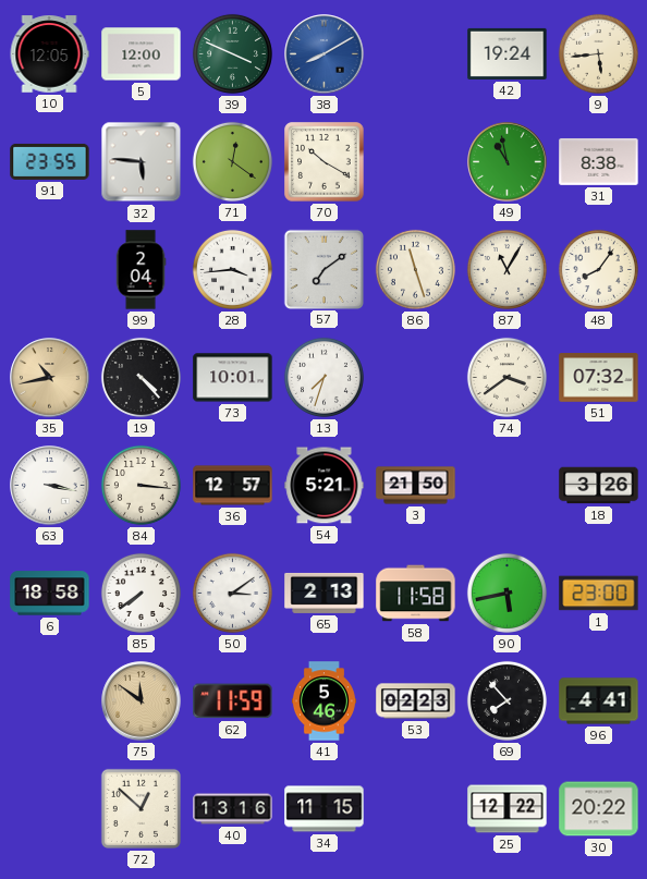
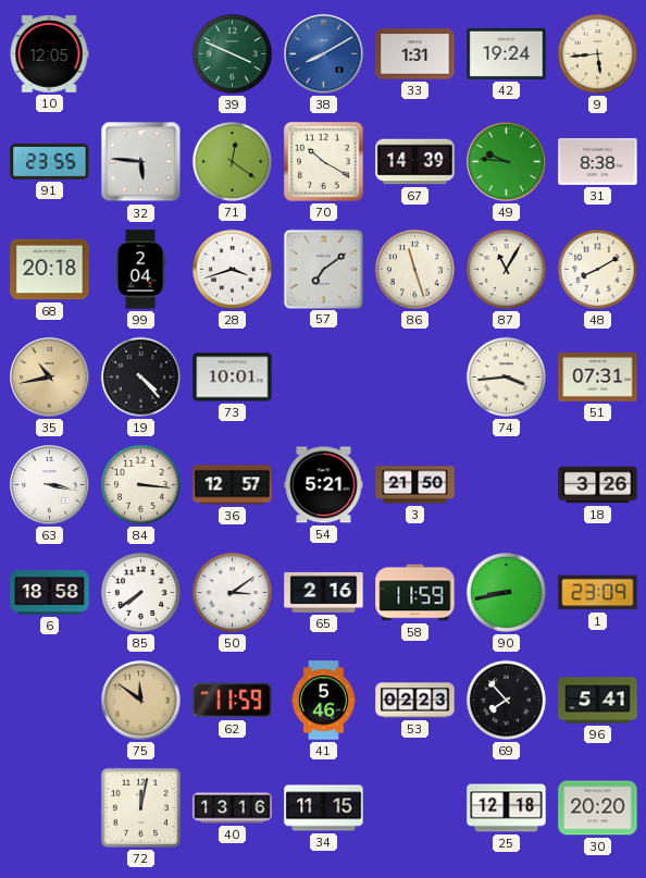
5: 12:00 -> none (142, 54)
33: none -> 1:31 (415, 54)
67: none -> 14:39 (415, 162)
49: 10:58 -> 9:46 (507, 162)
68: none -> 20:18 (50, 270)
28: 3:44 -> 3:42 (232, 269)
48: 8:06 -> 8:10 (597, 269)
13: 7:33 -> none (323, 377)
74: 3:39 -> 3:44 (506, 376)
51: 07:32 -> 07:31 (598, 378)
65: 2:13 -> 2:16 (324, 592)
58: 11:58 -> 11:59 (415, 593)
90: 5:43 -> 8:43 (506, 592)
1: 23:00 -> 23:09 (598, 593)
96: 4:41 -> 5:41 (598, 701)
72: 12:52 -> 12:02 (140, 807)
25: 12:22 -> 12:18 (507, 808)
30: 20:22 -> 20:20 (598, 808)
